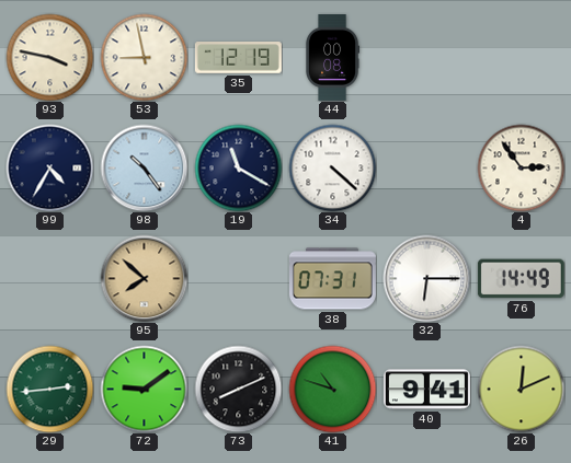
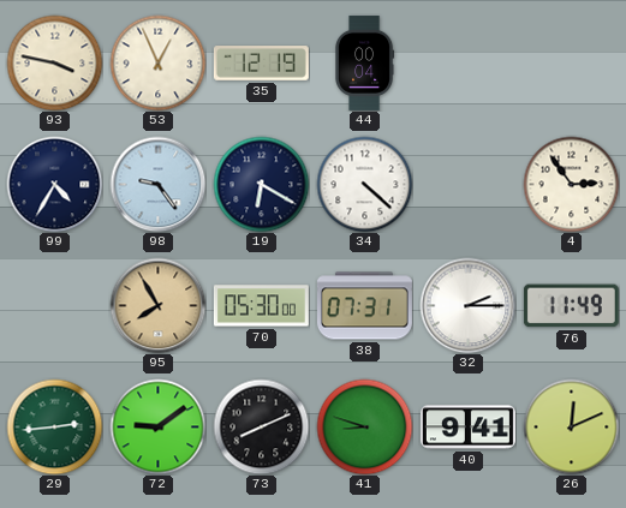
53: 8:58 -> 12:56 (157, 62)
44: 00:08 -> 00:04 (365, 62)
98: 10:24 -> 9:24 (157, 184)
19: 11:20 -> 6:20 (261, 184)
95: 7:52 -> 7:55 (157, 305)
70: none -> 05:30 (261, 306)
32: 6:15 -> 2:15 (467, 305)
76: 14:49 -> 11:49 (571, 306)
41: 10:48 -> 8:48 (364, 426)
